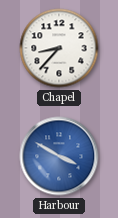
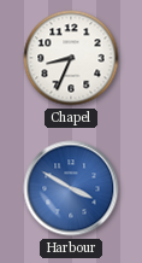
Chapel: 8:37 -> 8:34 (71, 58)
